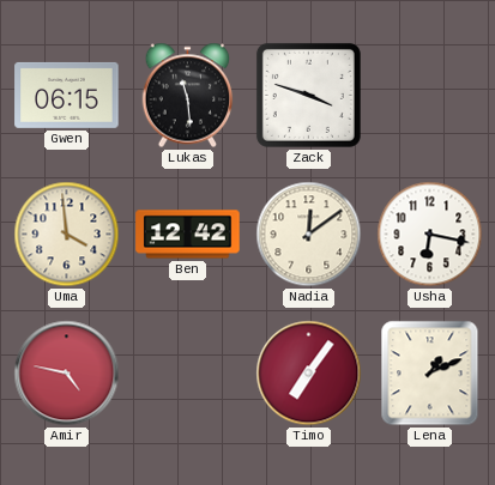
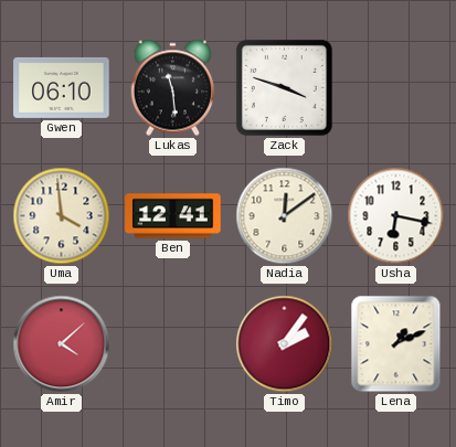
Gwen: 06:15 -> 06:10 (62, 87)
Ben: 12:42 -> 12:41 (173, 216)
Amir: 4:47 -> 4:08 (62, 344)
Timo: 7:06 -> 2:06 (285, 344)
